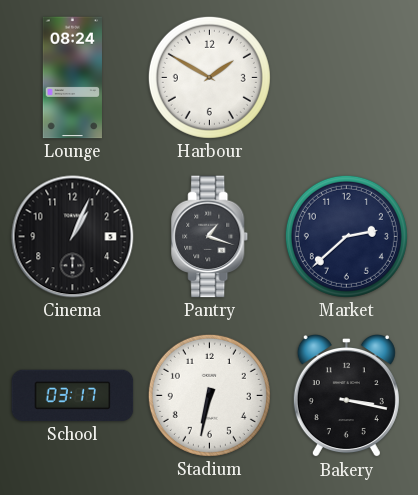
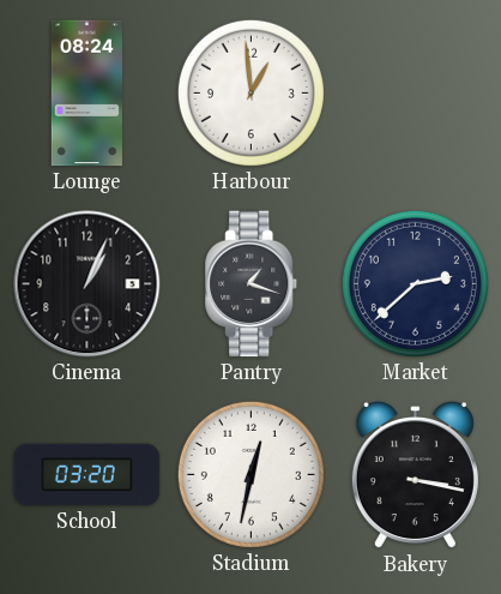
Harbour: 1:50 -> 12:59 (251, 92)
School: 03:17 -> 03:20 (87, 475)
Stadium: 6:32 -> 12:32 (251, 474)
